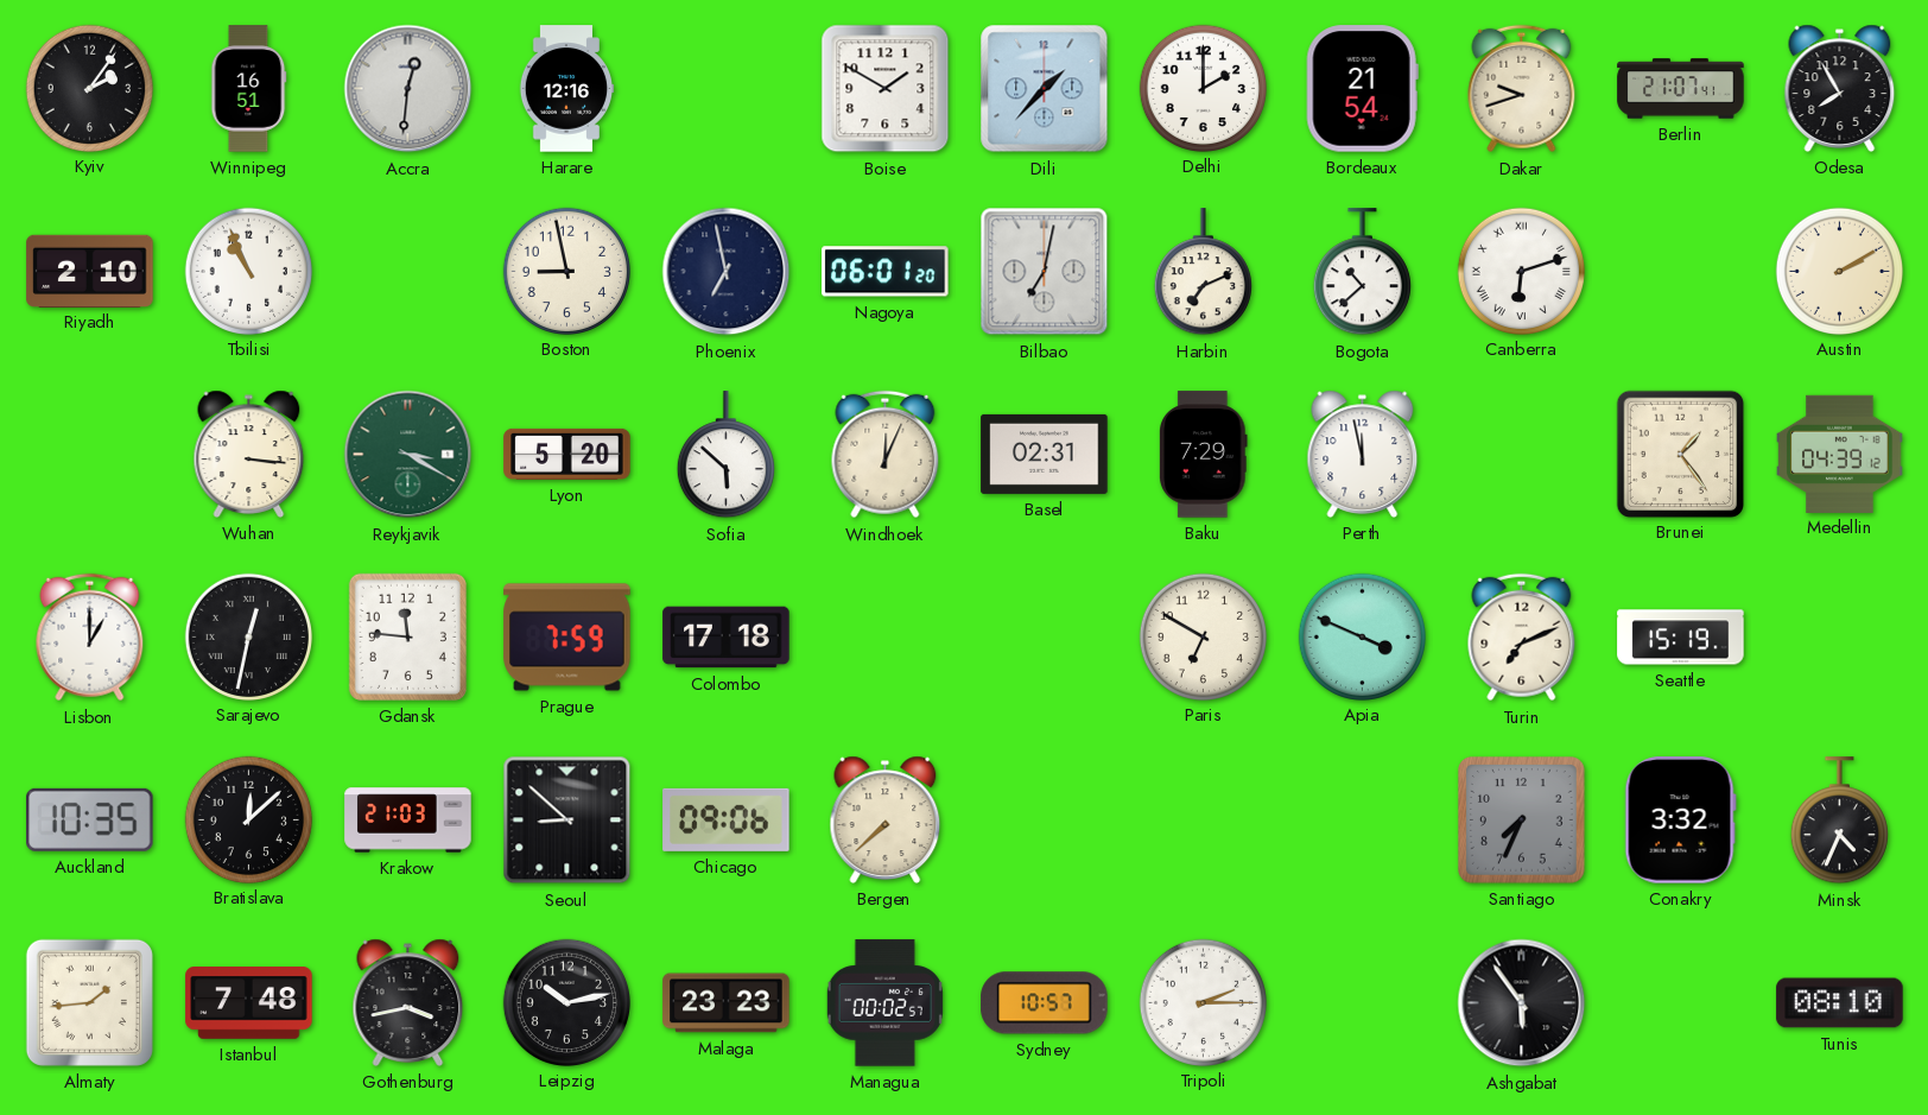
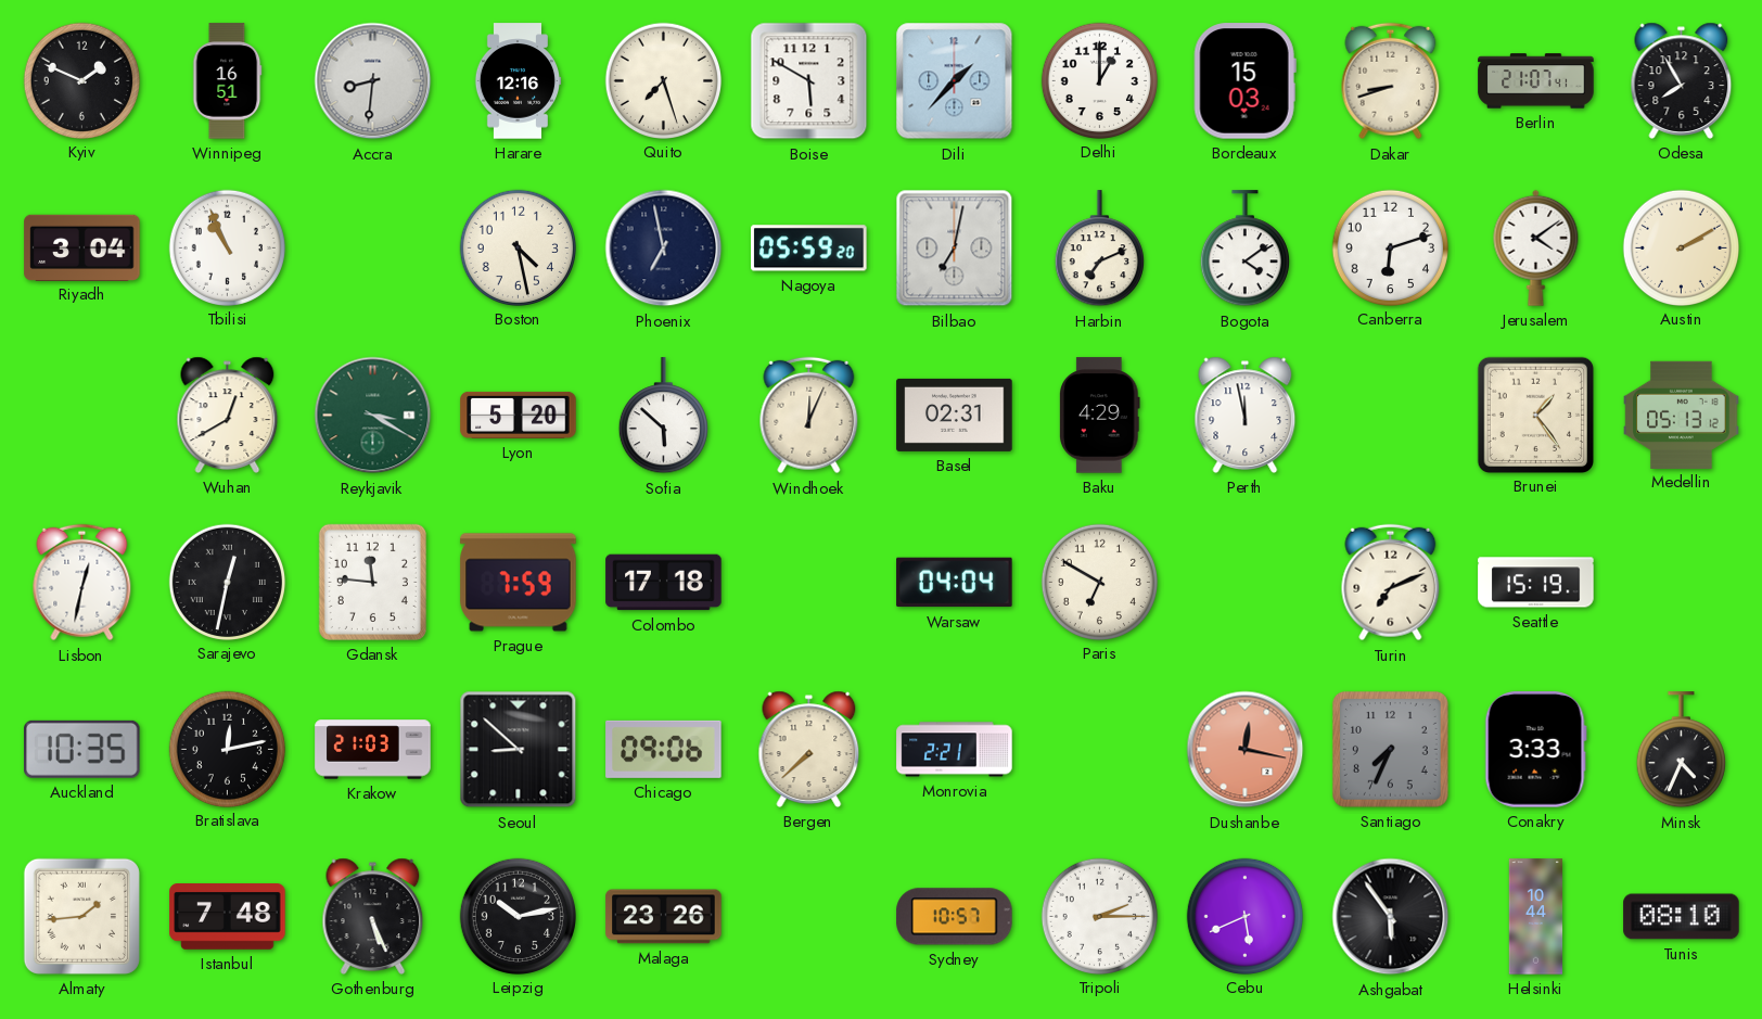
Kyiv: 2:06 -> 1:49 (81, 80)
Accra: 12:31 -> 8:31 (373, 81)
Quito: none -> 7:27 (663, 80)
Boise: 1:50 -> 5:50 (809, 81)
Delhi: 2:00 -> 1:00 (1099, 80)
Bordeaux: 21:54 -> 15:03 (1244, 81)
Dakar: 9:42 -> 8:42 (1391, 81)
Riyadh: 2:10 -> 3:04 (82, 247)
Boston: 8:58 -> 4:28 (518, 247)
Nagoya: 06:01 -> 05:59 (809, 249)
Bogota: 10:38 -> 4:09 (1244, 249)
Canberra numerals: Roman -> Arabic (1390, 247)
Jerusalem: none -> 4:09 (1536, 247)
Wuhan: 3:16 -> 12:40 (228, 415)
Baku: 7:29 -> 4:29 (1100, 416)
Medellin: 04:39 -> 05:13 (1682, 415)
Lisbon: 1:00 -> 12:32 (82, 583)
Warsaw: none -> 04:04 (955, 583)
Apia: 3:49 -> none (1362, 636)
Bratislava: 12:08 -> 12:13 (227, 749)
Monrovia: none -> 2:21 (955, 750)
Dushanbe: none -> 12:17 (1246, 750)
Conakry: 3:32 -> 3:33 (1535, 750)
Gothenburg: 3:43 -> 5:26 (373, 916)
Malaga: 23:23 -> 23:26 (664, 917)
Managua: 00:02 -> none (884, 1003)
Cebu: none -> 5:41 (1244, 916)
Helsinki: none -> 10:44 (1536, 917)
